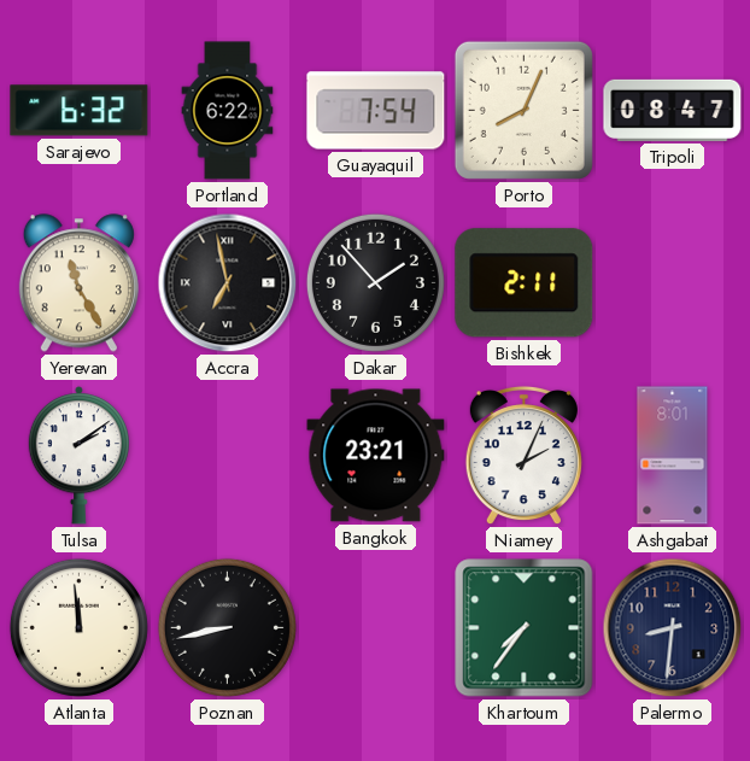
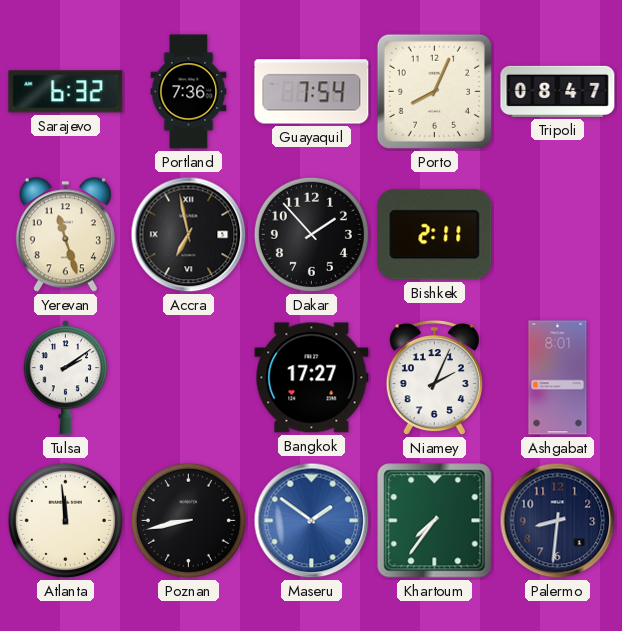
Portland: 6:22 -> 7:36 (189, 92)
Yerevan: 11:25 -> 11:27 (65, 235)
Bangkok: 23:21 -> 17:27 (312, 378)
Maseru: none -> 1:51 (312, 521)
